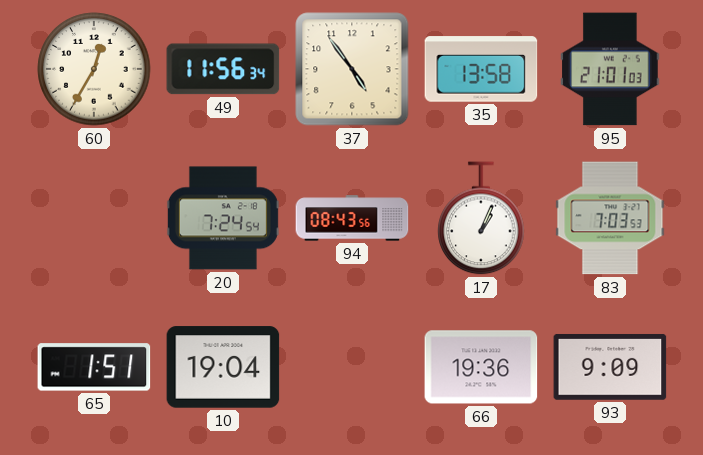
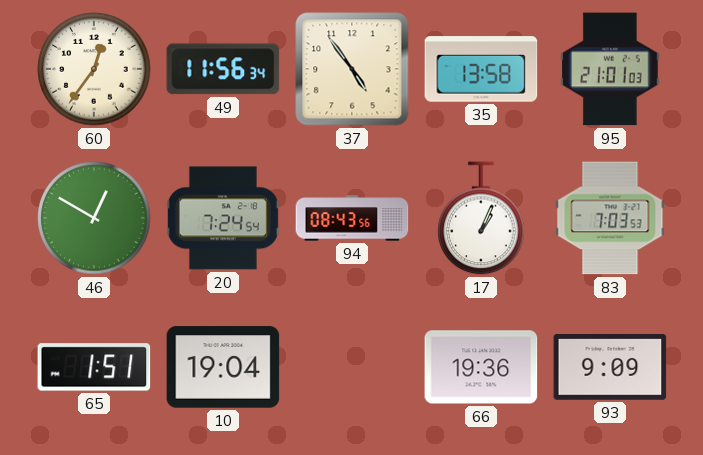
60: 12:35 -> 12:36 (94, 69)
46: none -> 12:50 (94, 218)
